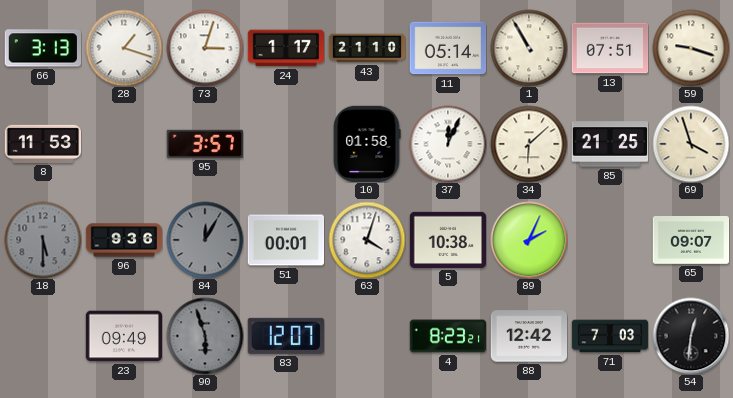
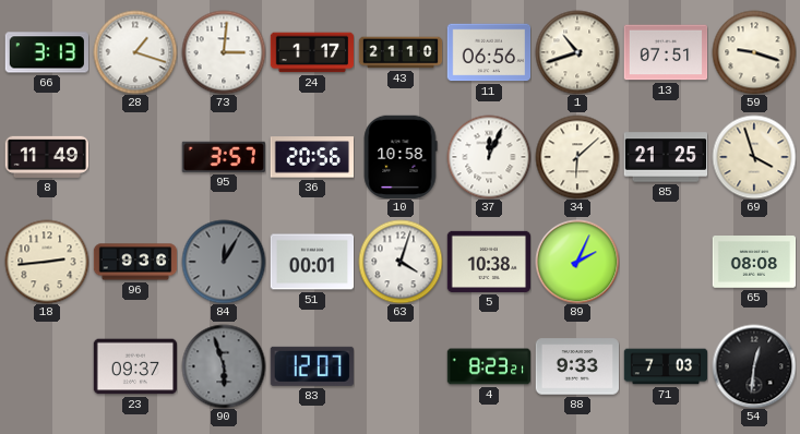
73: 3:03 -> 3:01 (224, 52)
11: 05:14 -> 06:56 (489, 52)
1: 10:55 -> 10:42 (577, 52)
8: 11:53 -> 11:49 (47, 157)
36: none -> 20:56 (311, 157)
10: 01:58 -> 10:58 (401, 156)
18: 5:30 -> 2:44 (47, 262)
18 dial: grey -> cream (47, 262)
65: 09:07 -> 08:08 (754, 263)
23: 09:49 -> 09:37 (134, 366)
88: 12:42 -> 9:33 (576, 366)
